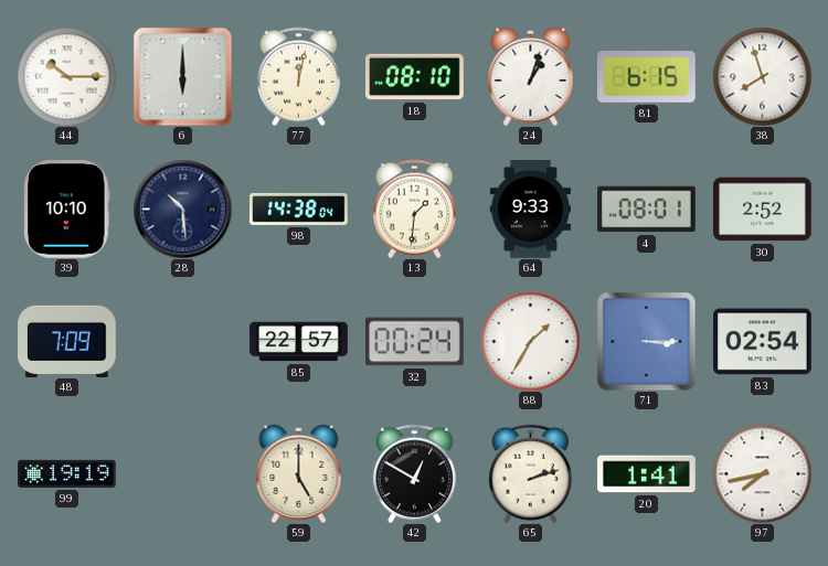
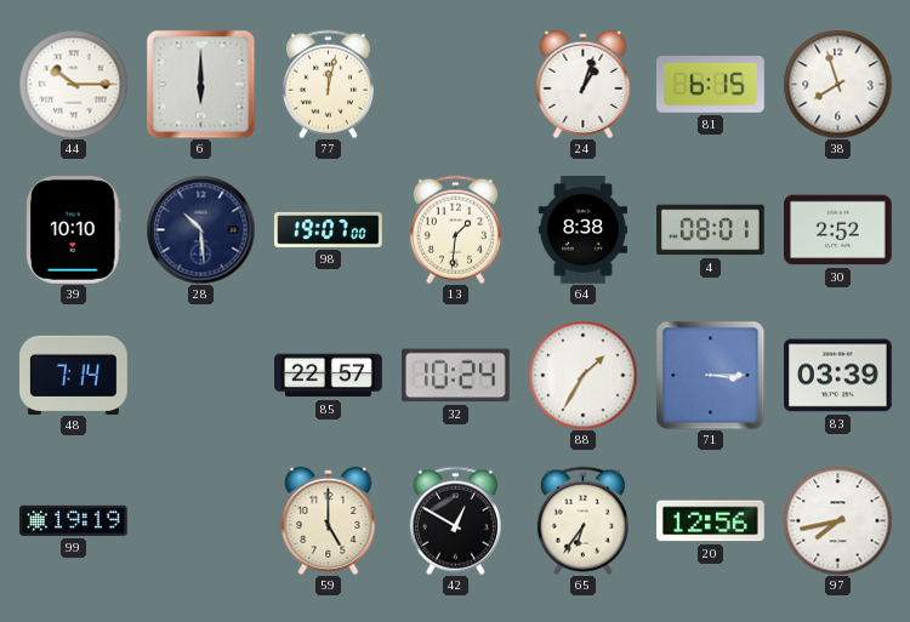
18: 08:10 -> none (415, 77)
98: 14:38 -> 19:07 (329, 229)
64: 9:33 -> 8:38 (582, 230)
48: 7:09 -> 7:14 (74, 375)
32: 00:24 -> 10:24 (456, 376)
83: 02:54 -> 03:39 (838, 376)
65: 2:12 -> 6:36 (582, 520)
20: 1:41 -> 12:56 (711, 521)
